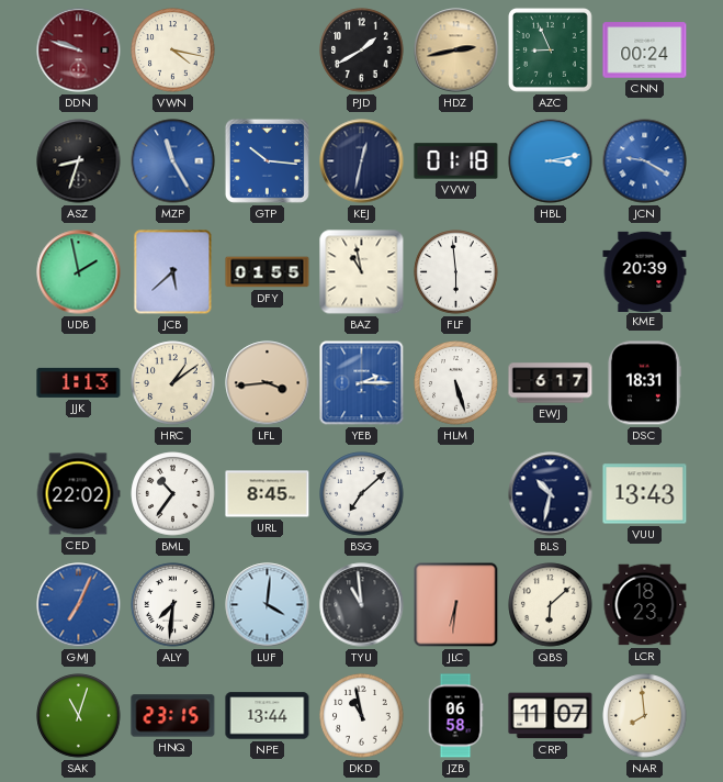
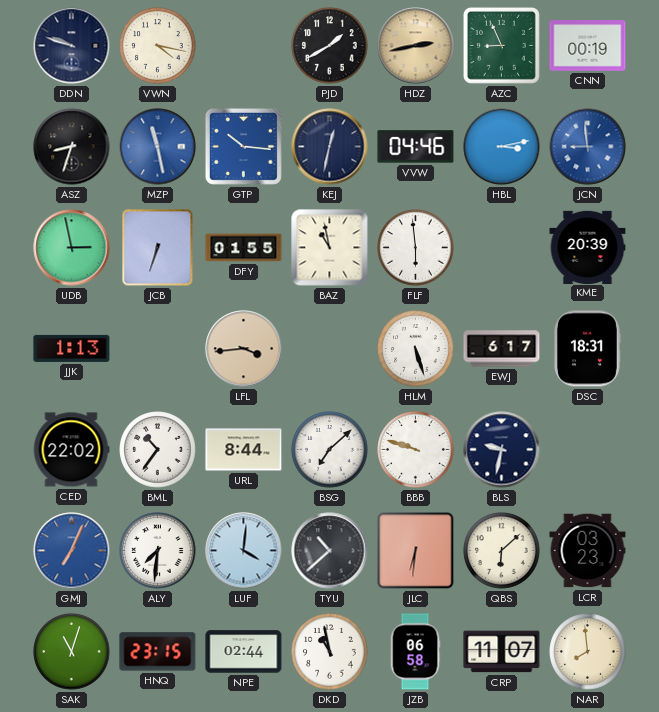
DDN dial: burgundy -> navy (72, 46)
CNN: 00:24 -> 00:19 (588, 46)
MZP: 11:25 -> 11:28 (158, 147)
VVW: 01:18 -> 04:46 (416, 147)
JCN: 9:20 -> 8:59 (588, 147)
UDB: 1:58 -> 2:58 (72, 248)
JCB: 5:38 -> 6:33 (158, 248)
HRC: 1:09 -> none (173, 383)
YEB: 2:15 -> none (362, 383)
URL: 8:45 -> 8:44 (244, 450)
BBB: none -> 9:48 (416, 450)
BLS: 10:32 -> 9:32 (502, 450)
VUU: 13:43 -> none (645, 494)
TYU: 10:59 -> 10:38 (330, 551)
LCR: 18:23 -> 03:23 (588, 551)
NPE: 13:44 -> 02:44 (244, 652)
